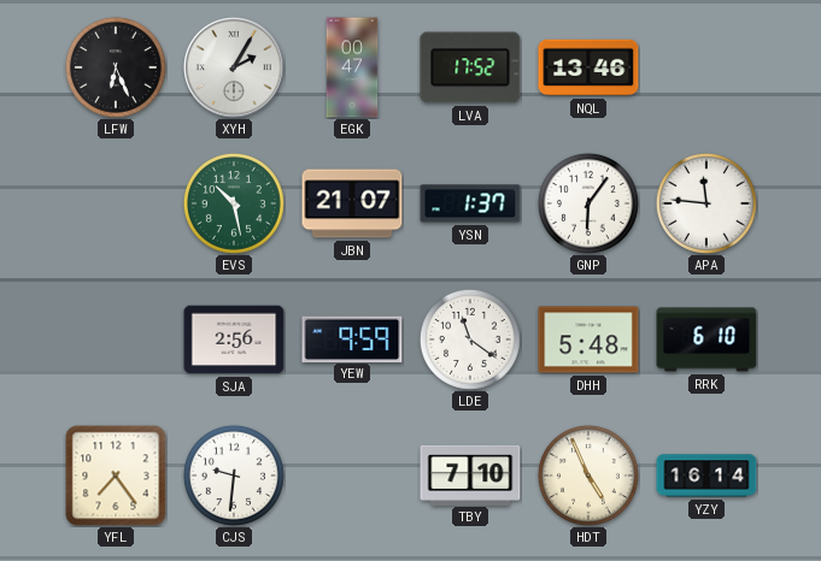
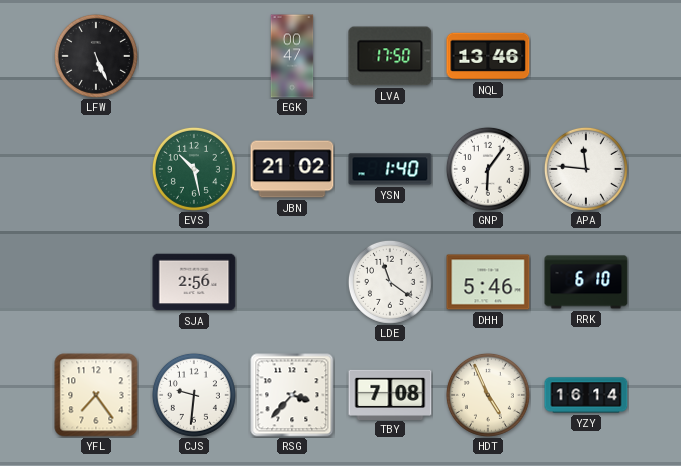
LFW: 6:26 -> 5:26 (96, 56)
XYH: 2:05 -> none (235, 69)
LVA: 17:52 -> 17:50 (390, 56)
JBN: 21:07 -> 21:02 (292, 169)
YSN: 1:37 -> 1:40 (390, 169)
YEW: 9:59 -> none (352, 338)
DHH: 5:48 -> 5:46 (488, 282)
RSG: none -> 3:37 (292, 395)
TBY: 7:10 -> 7:08 (390, 394)
